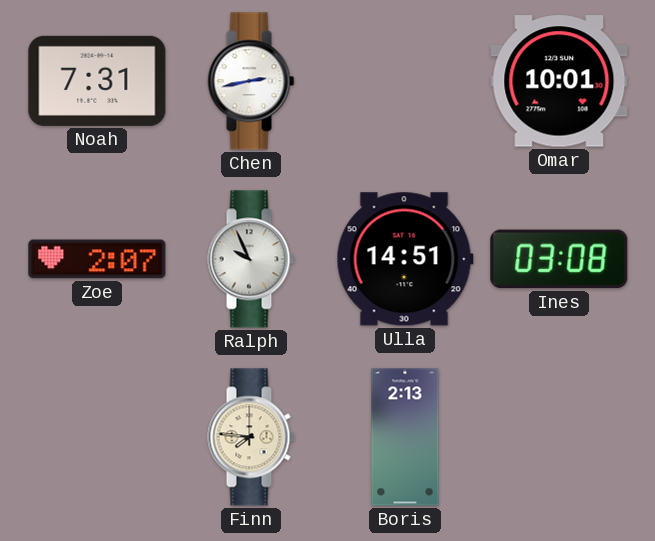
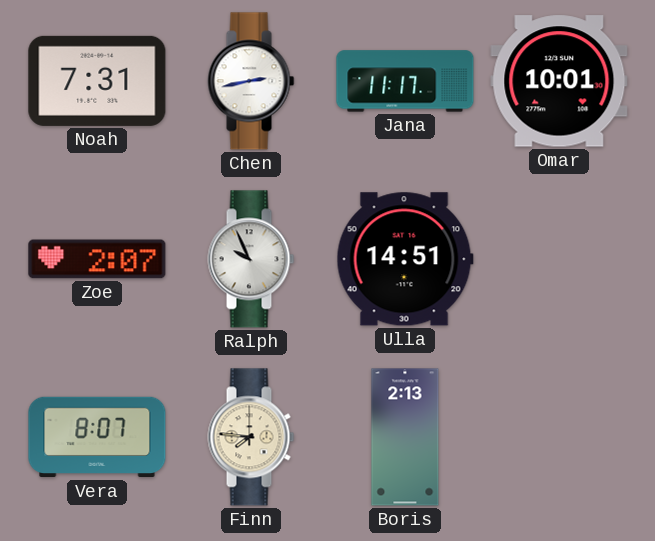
Jana: none -> 11:17 (405, 81)
Ines: 03:08 -> none (559, 259)
Vera: none -> 8:07 (97, 437)
